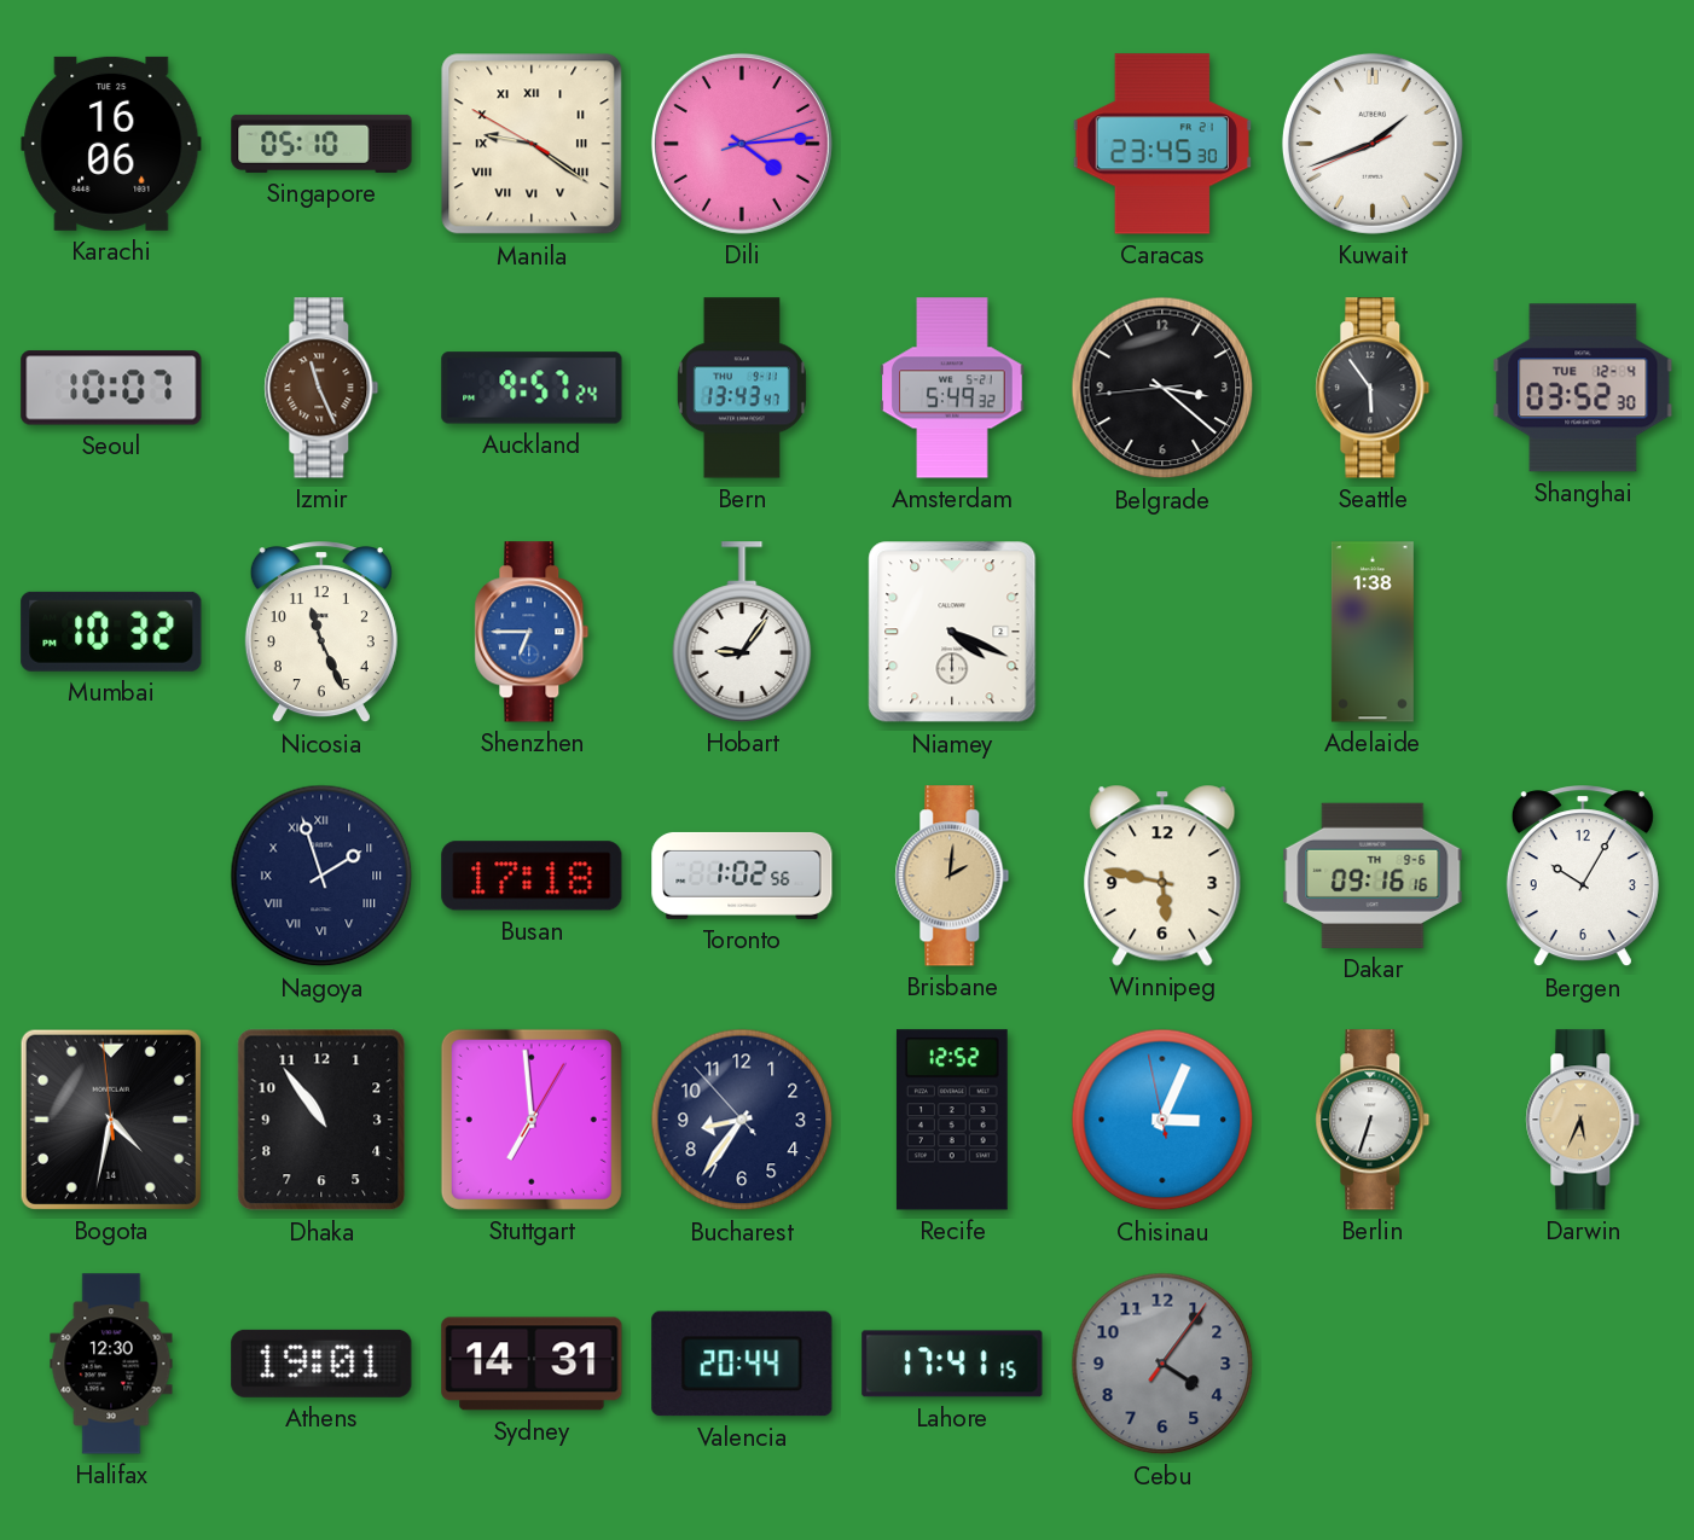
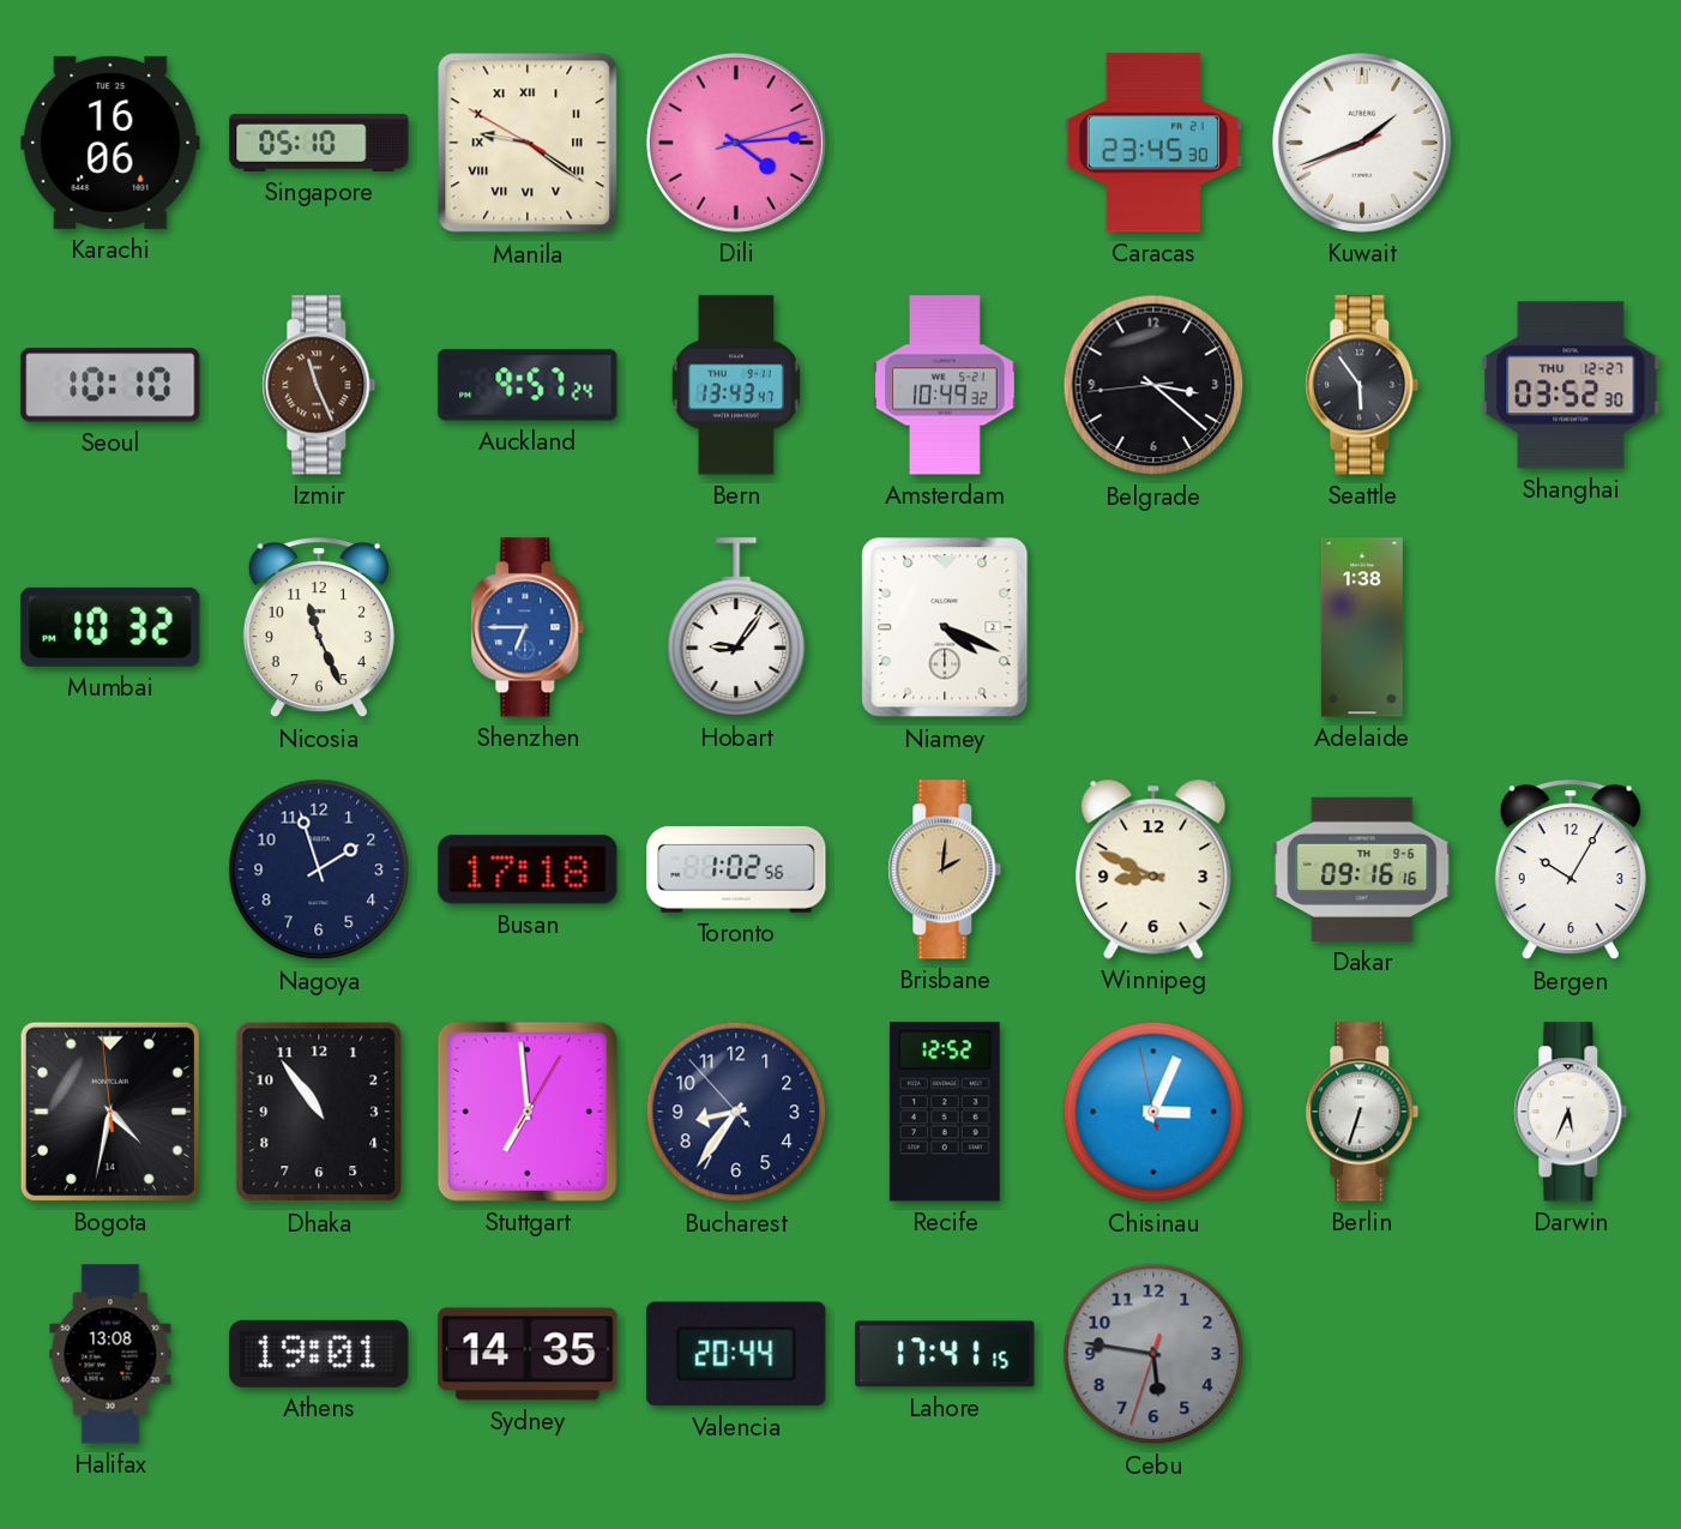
Seoul: 10:07 -> 10:10 (110, 385)
Amsterdam: 5:49 -> 10:49 (945, 385)
Shanghai date: TUE 12-4 -> THU 12-27 (1571, 385)
Nagoya numerals: Roman -> Arabic (319, 869)
Winnipeg: 5:47 -> 8:49 (1153, 869)
Darwin dial: champagne -> white (1571, 1112)
Halifax: 12:30 -> 13:08 (110, 1354)
Sydney: 14:31 -> 14:35 (528, 1354)
Cebu: 4:06 -> 5:46 (1153, 1354)
